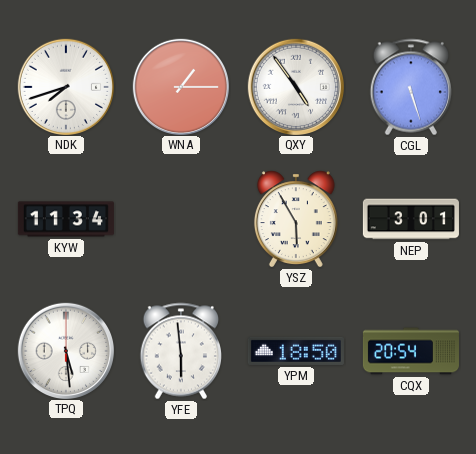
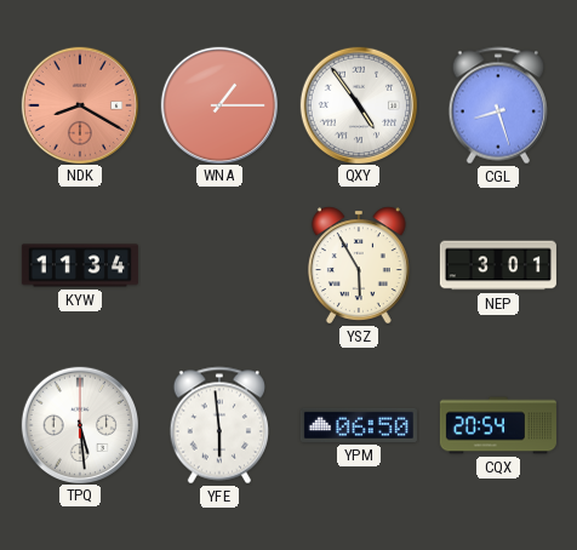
NDK: 7:42 -> 8:20 (79, 104)
NDK dial: white -> salmon (79, 104)
CGL: 5:27 -> 8:27 (497, 105)
YPM: 18:50 -> 06:50 (359, 425)
